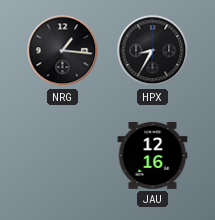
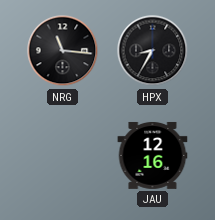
NRG: 1:16 -> 11:16 (63, 51)
